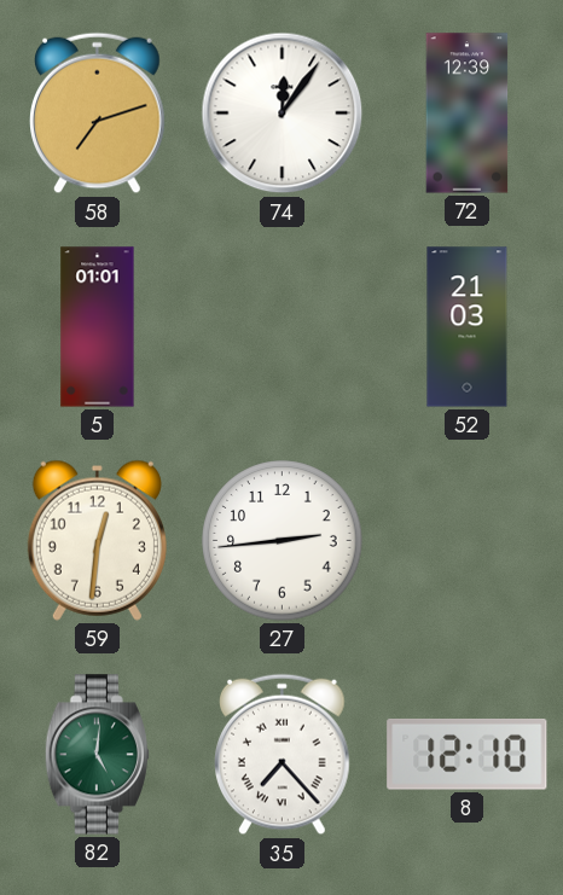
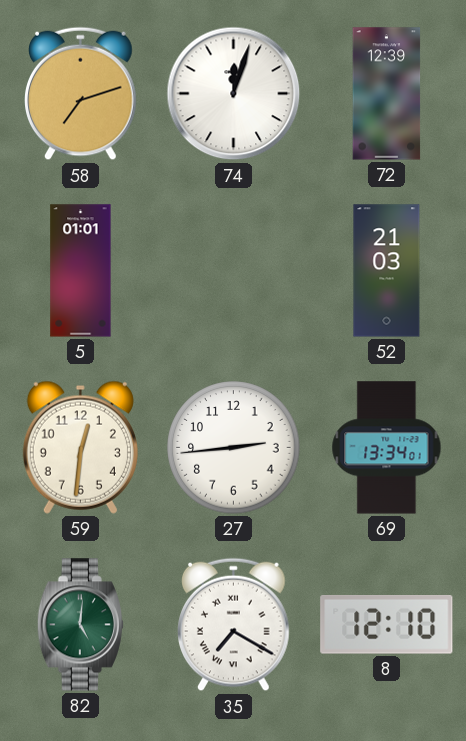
74: 12:06 -> 12:03 (234, 94)
69: none -> 13:34 (387, 448)
35: 7:23 -> 7:20 (234, 625)
